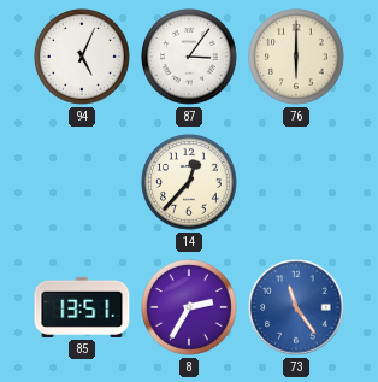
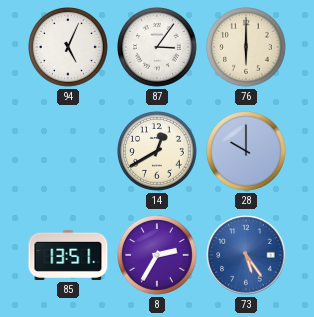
14: 12:37 -> 12:40 (158, 152)
28: none -> 10:00 (247, 152)
73: 11:24 -> 5:24 (246, 255)
